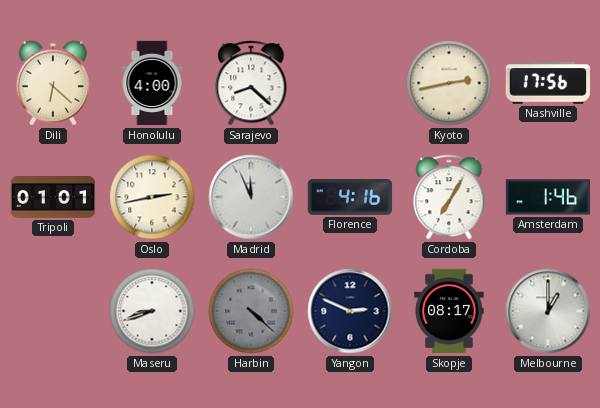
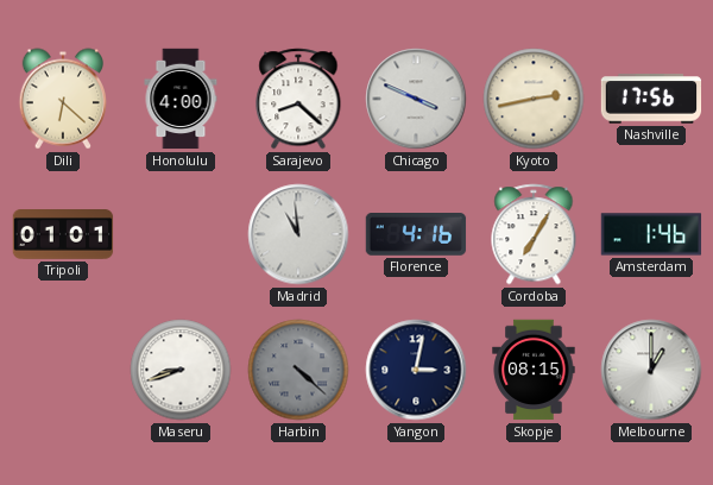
Chicago: none -> 3:49 (416, 99)
Oslo: 2:43 -> none (152, 197)
Madrid: 11:56 -> 10:59 (298, 234)
Yangon: 2:49 -> 3:02 (416, 370)
Skopje: 08:17 -> 08:15 (534, 370)
